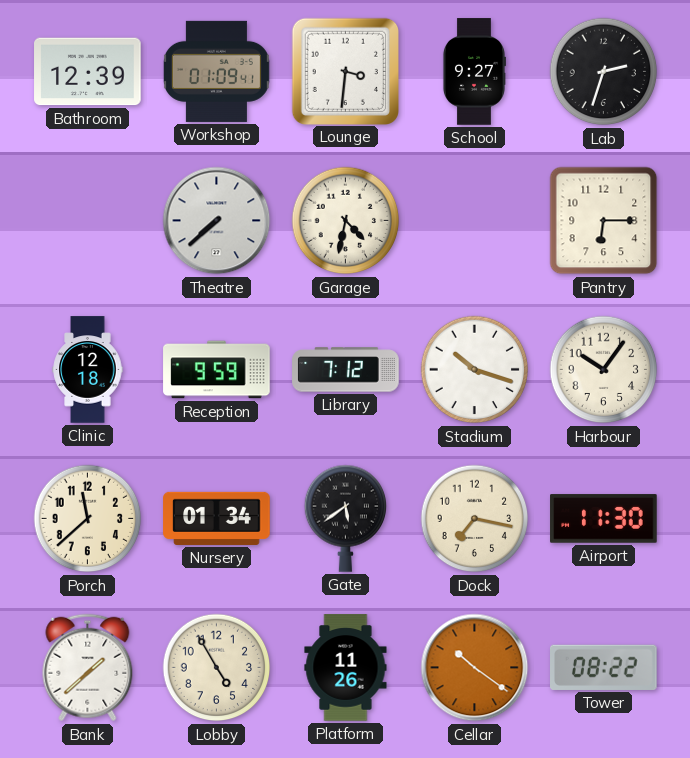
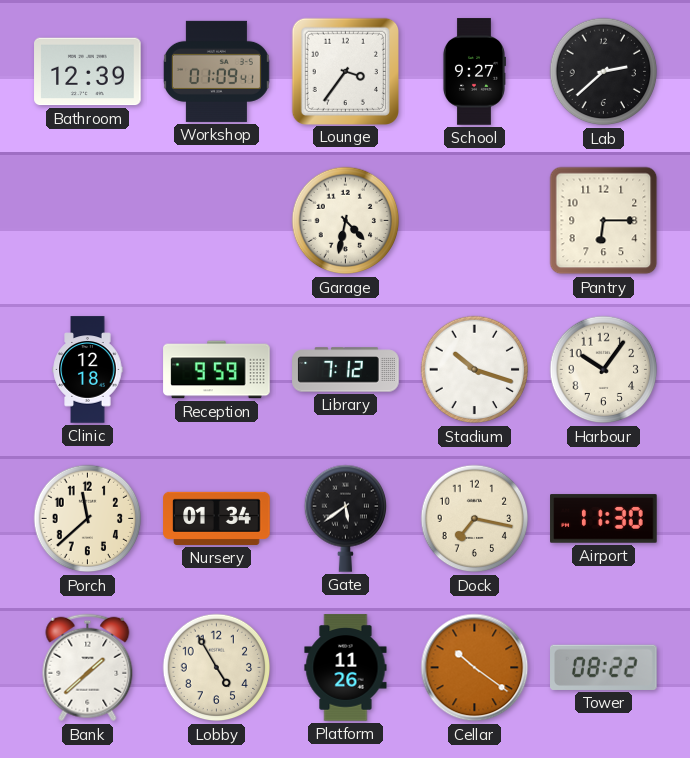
Lounge: 3:31 -> 3:36 (345, 71)
Lab: 2:33 -> 2:38 (604, 72)
Theatre: 7:38 -> none (217, 221)
